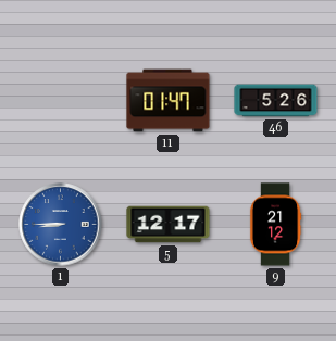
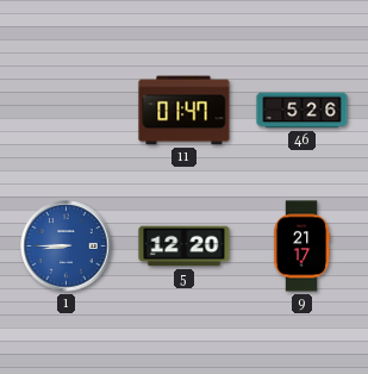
5: 12:17 -> 12:20 (185, 247)
9: 21:12 -> 21:17 (301, 247)
